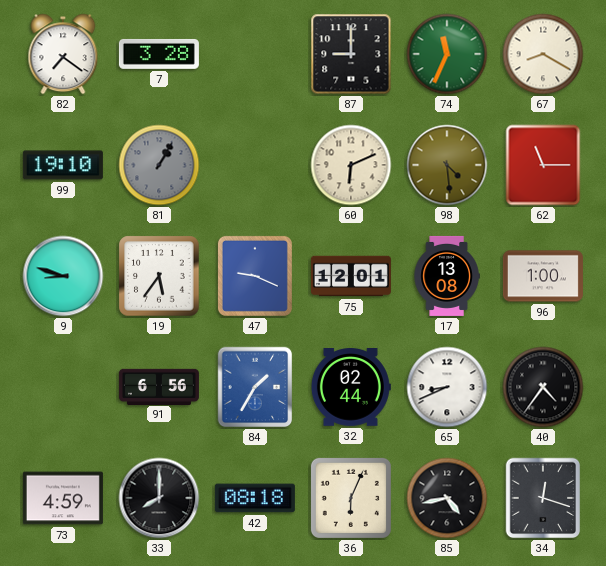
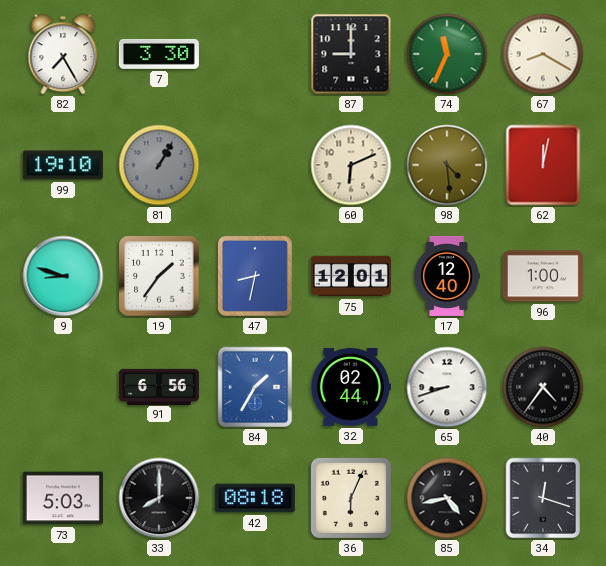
82: 7:21 -> 7:25 (63, 54)
7: 3:28 -> 3:30 (159, 54)
62: 11:15 -> 12:02 (543, 165)
19: 5:36 -> 1:36 (159, 276)
47: 9:19 -> 8:32 (255, 276)
17: 13:08 -> 12:40 (447, 276)
65: 8:41 -> 8:42 (447, 387)
73: 4:59 -> 5:03 (63, 498)
